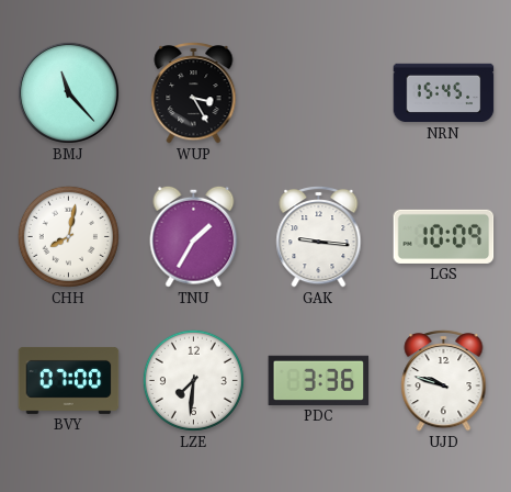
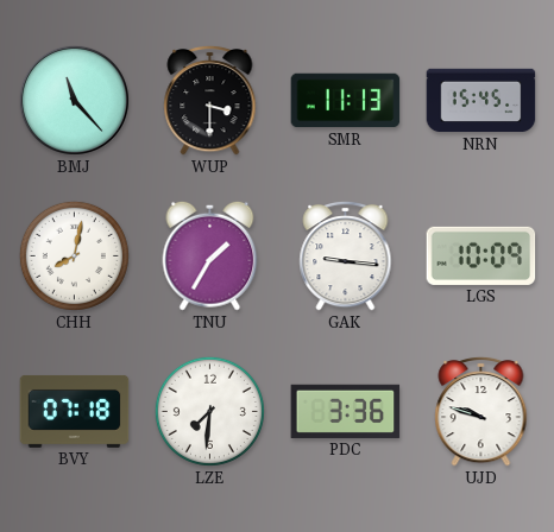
WUP: 3:25 -> 3:30 (210, 100)
SMR: none -> 11:13 (346, 101)
BVY: 07:00 -> 07:18 (75, 411)
